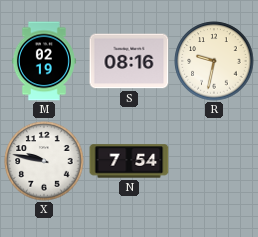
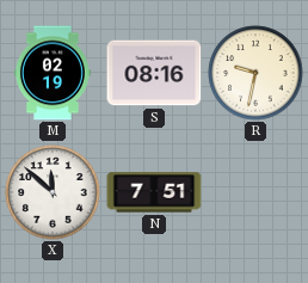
X: 9:47 -> 11:52 (53, 192)
N: 7:54 -> 7:51 (154, 192)
